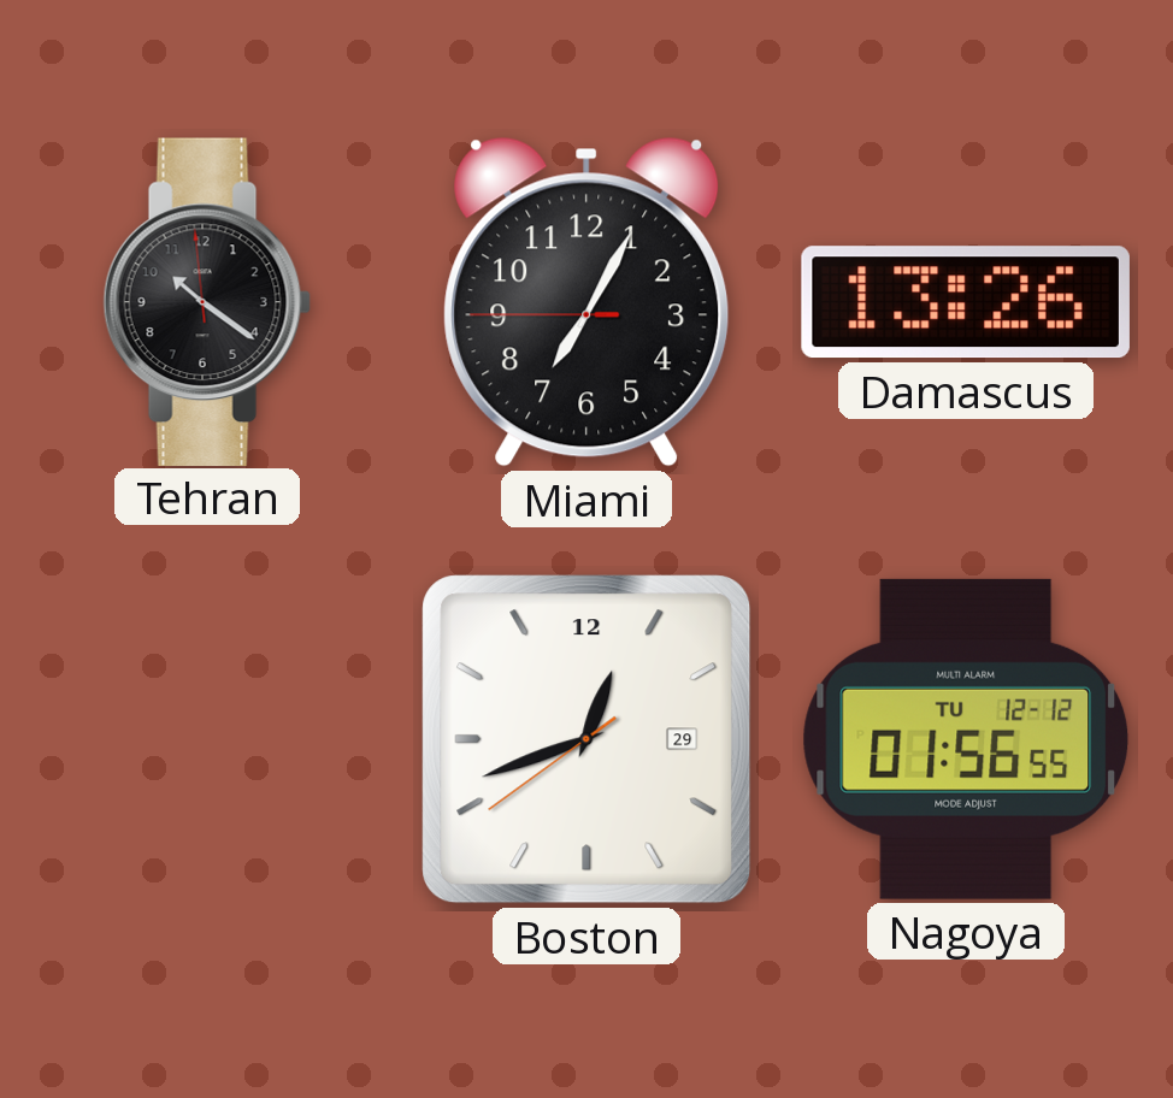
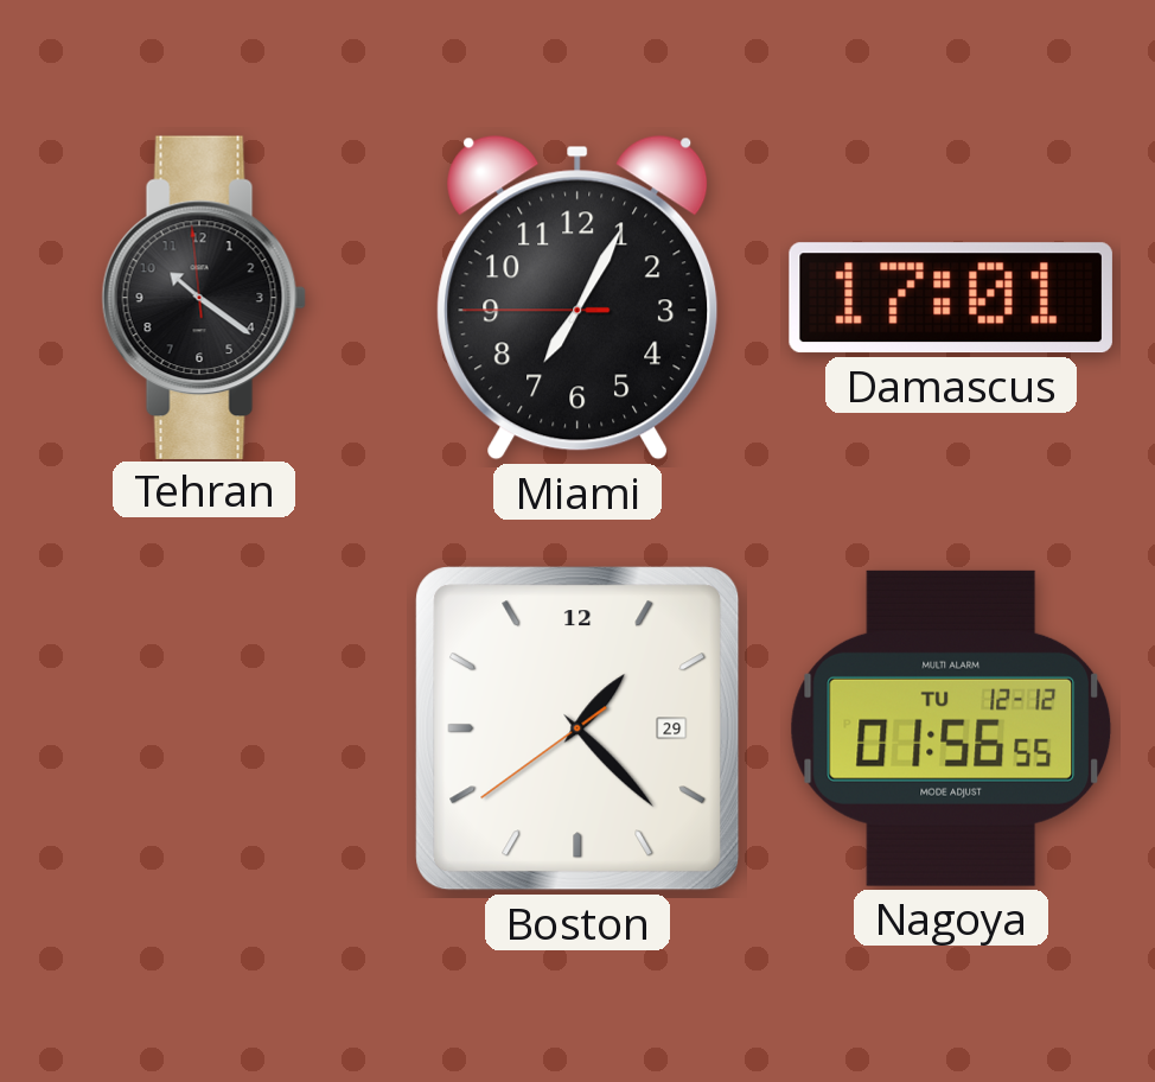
Damascus: 13:26 -> 17:01 (951, 298)
Boston: 12:41 -> 1:22 (577, 728)
